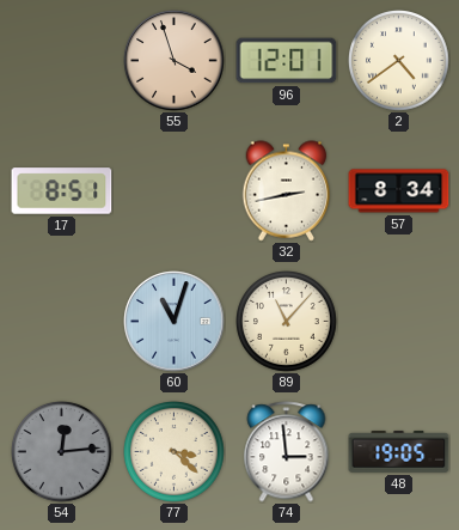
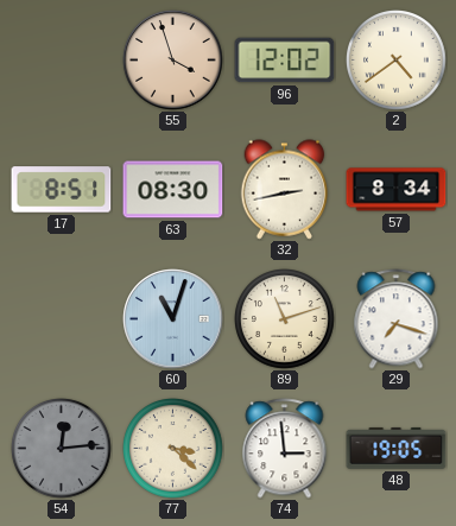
96: 12:01 -> 12:02 (285, 61)
63: none -> 08:30 (173, 190)
89: 11:07 -> 11:12 (285, 319)
29: none -> 7:18 (397, 319)
